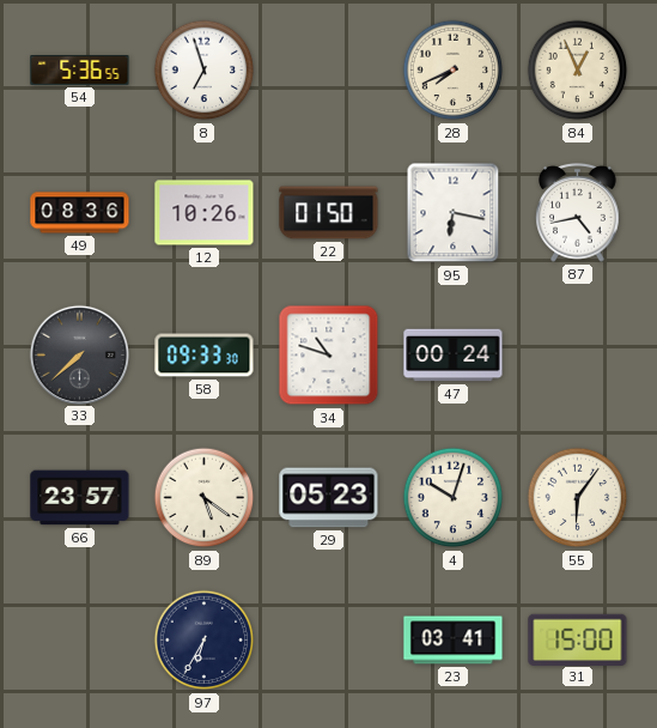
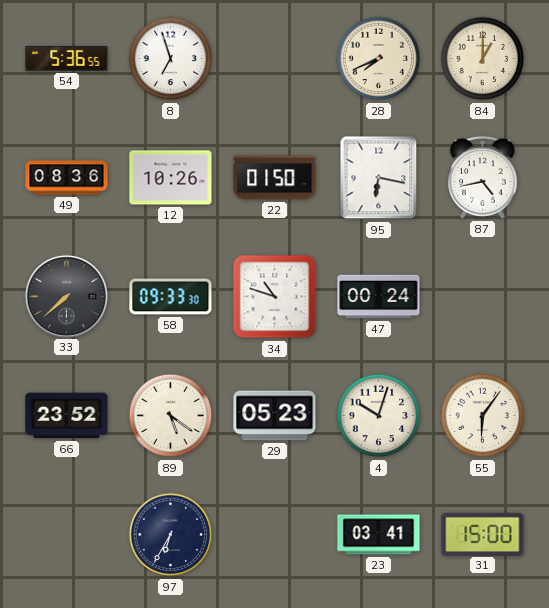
84: 12:56 -> 1:00 (483, 59)
66: 23:57 -> 23:52 (67, 416)
